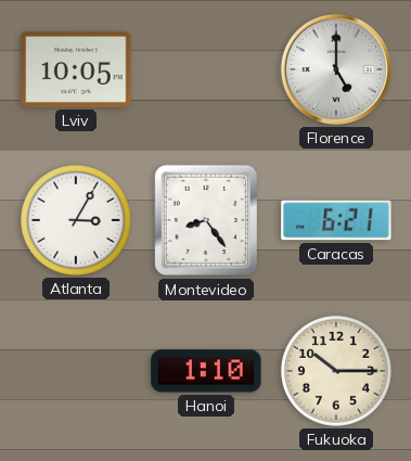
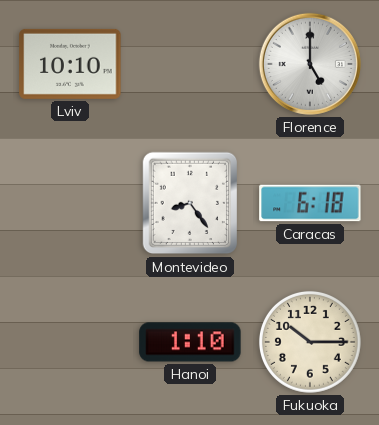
Lviv: 10:05 -> 10:10 (70, 64)
Atlanta: 3:05 -> none (76, 220)
Caracas: 6:21 -> 6:18 (310, 203)
